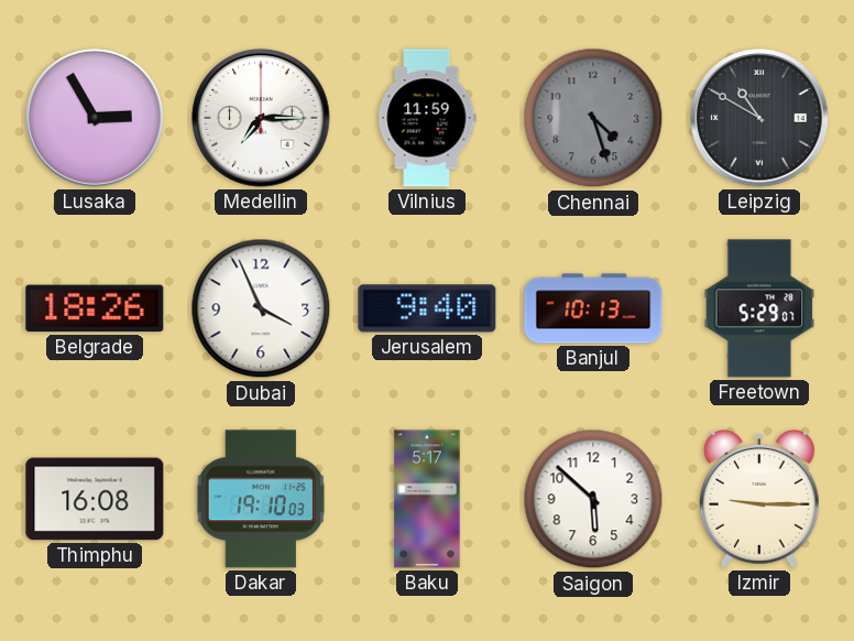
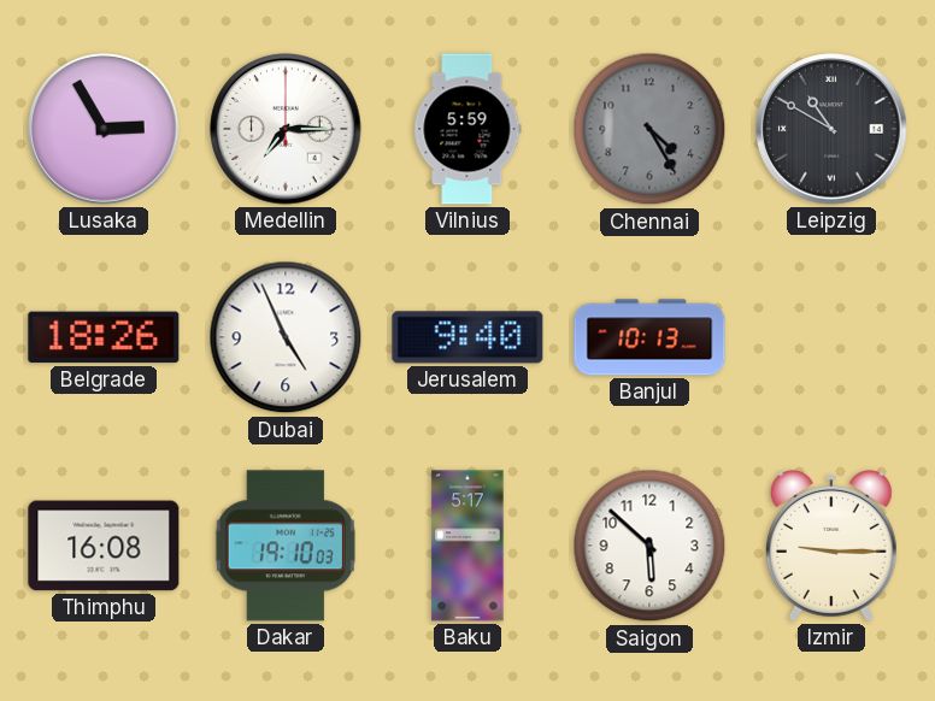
Vilnius: 11:59 -> 5:59 (467, 129)
Chennai: 4:27 -> 4:25 (649, 129)
Dubai: 3:56 -> 4:56 (286, 337)
Freetown: 5:29 -> none (759, 308)
